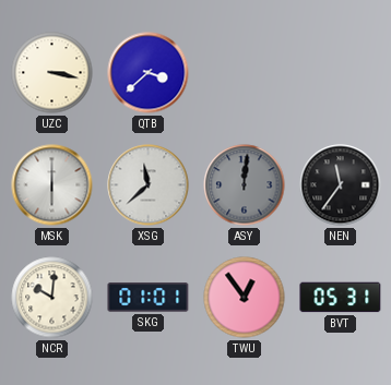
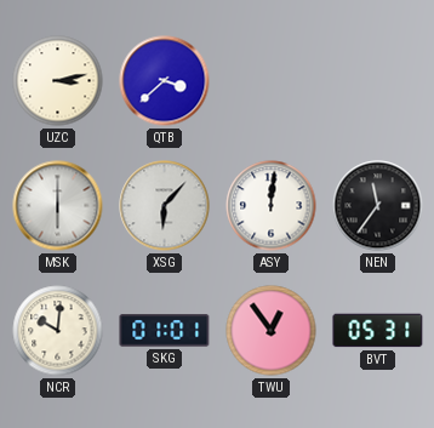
UZC: 3:17 -> 3:13 (58, 81)
XSG: 11:38 -> 6:07 (165, 206)
ASY dial: grey -> white (272, 206)
